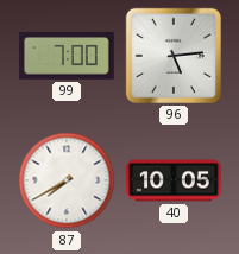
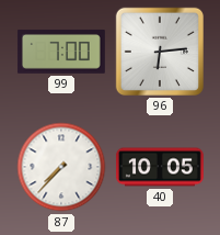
96: 5:14 -> 6:14 (160, 52)
87: 7:40 -> 7:37 (61, 167)
